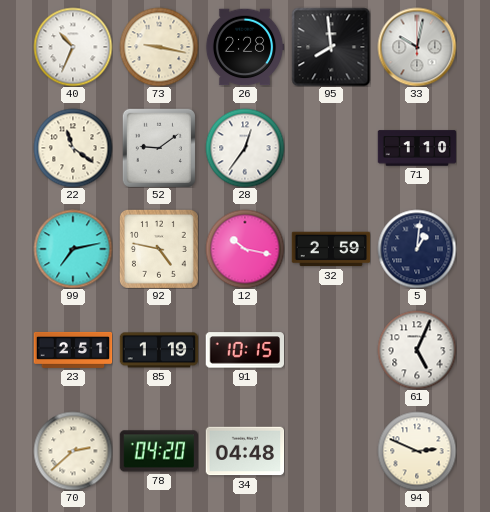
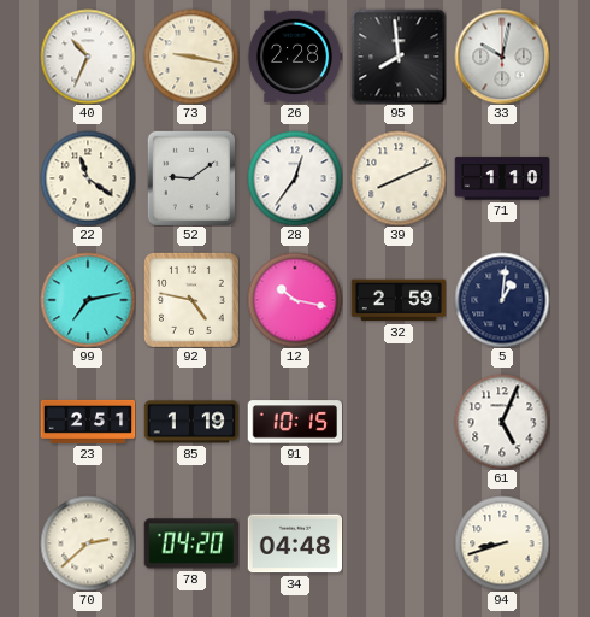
39: none -> 8:11 (399, 178)
94: 2:49 -> 8:42 (502, 543)
